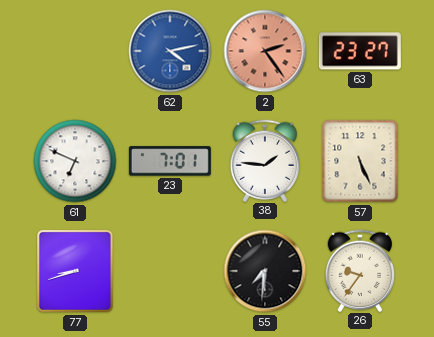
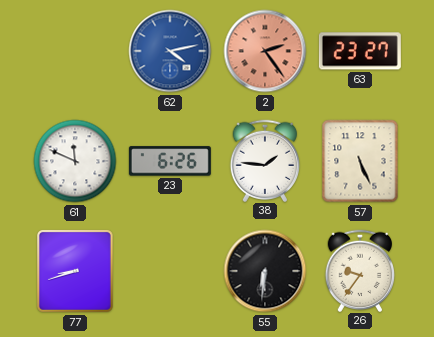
61: 6:49 -> 11:49 (75, 161)
23: 7:01 -> 6:26 (170, 161)
55: 7:31 -> 6:31 (265, 271)
